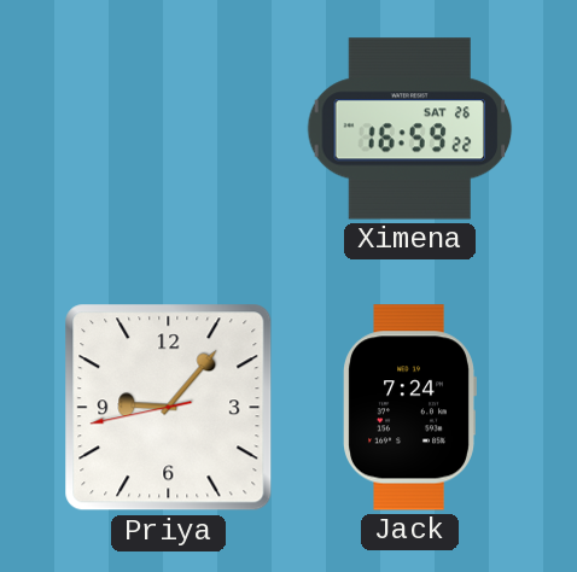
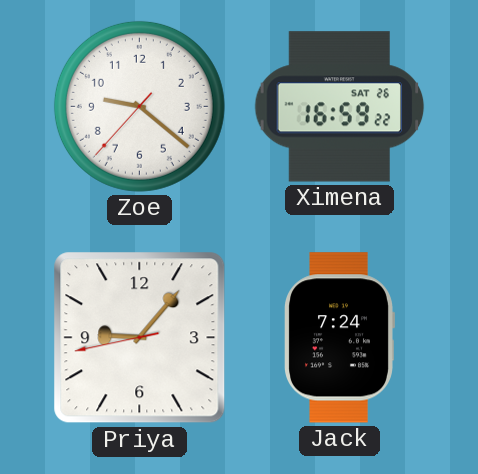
Zoe: none -> 9:21 (139, 106)
